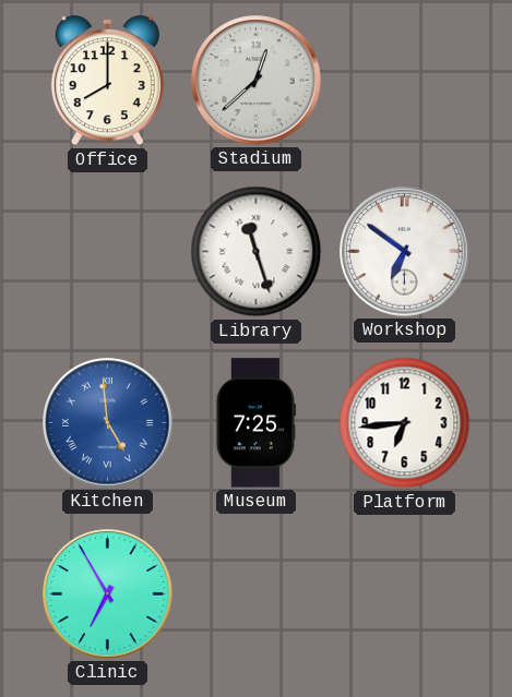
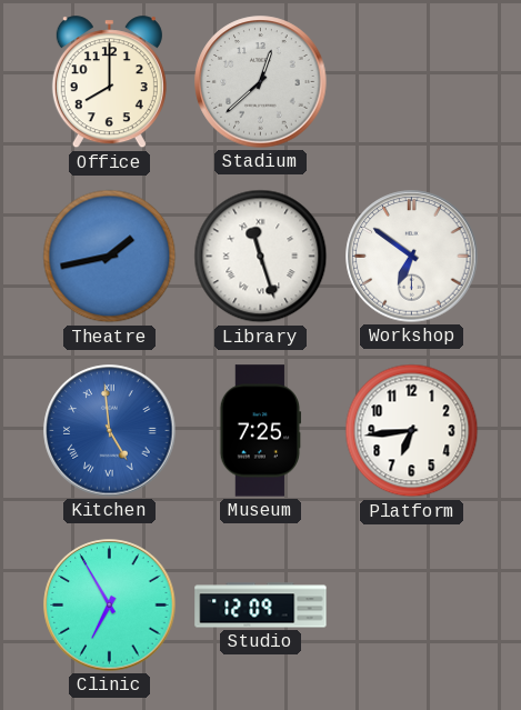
Theatre: none -> 1:43 (110, 257)
Studio: none -> 12:09 (261, 606)
